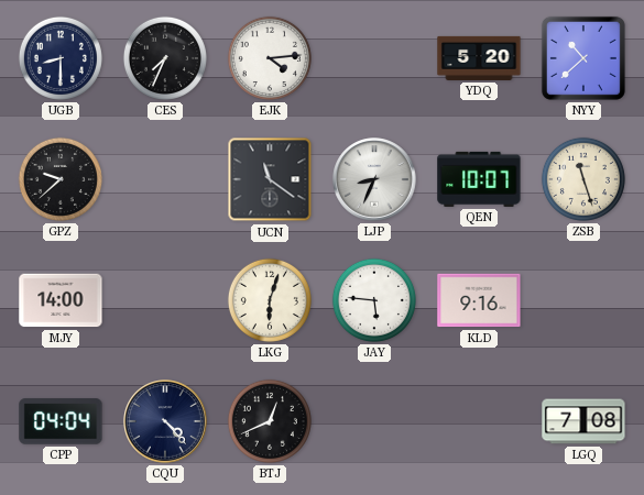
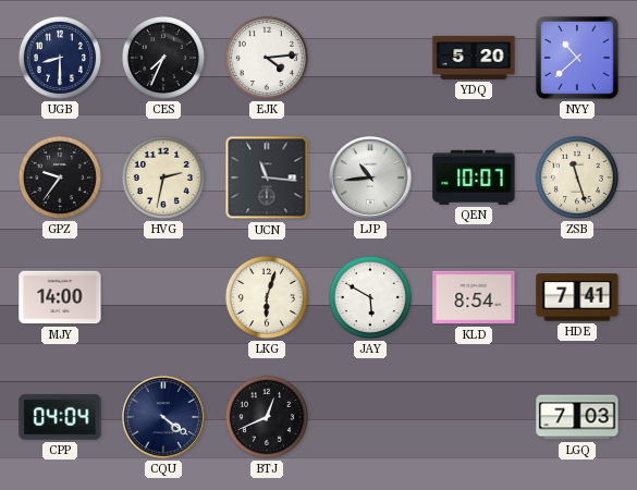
GPZ: 9:38 -> 9:36 (60, 177)
HVG: none -> 2:32 (163, 177)
UCN: 11:21 -> 11:16 (267, 177)
LJP: 8:34 -> 10:44 (370, 177)
JAY: 5:46 -> 5:50 (370, 297)
KLD: 9:16 -> 8:54 (474, 297)
HDE: none -> 7:41 (577, 297)
CQU: 4:23 -> 4:21 (163, 417)
LGQ: 7:08 -> 7:03 (577, 417)
